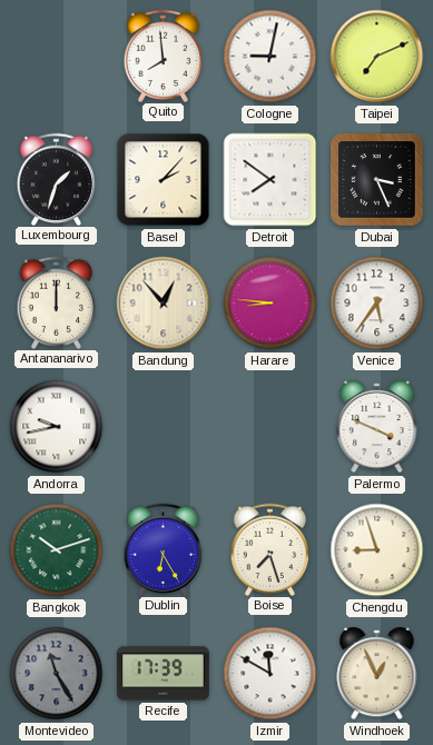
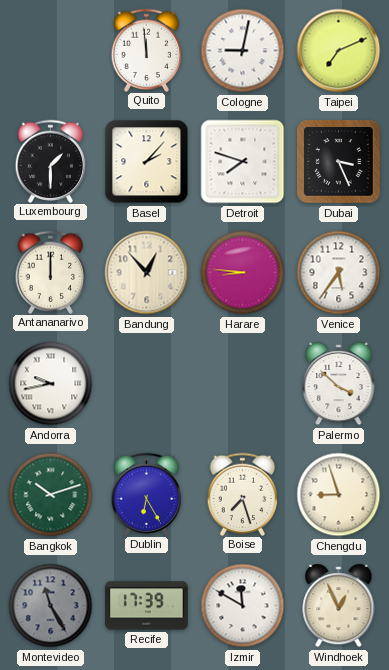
Quito: 7:59 -> 11:59 (147, 50)
Luxembourg: 1:33 -> 1:30 (51, 161)
Detroit: 7:51 -> 7:48 (243, 162)
Palermo: 3:49 -> 3:52 (339, 384)
